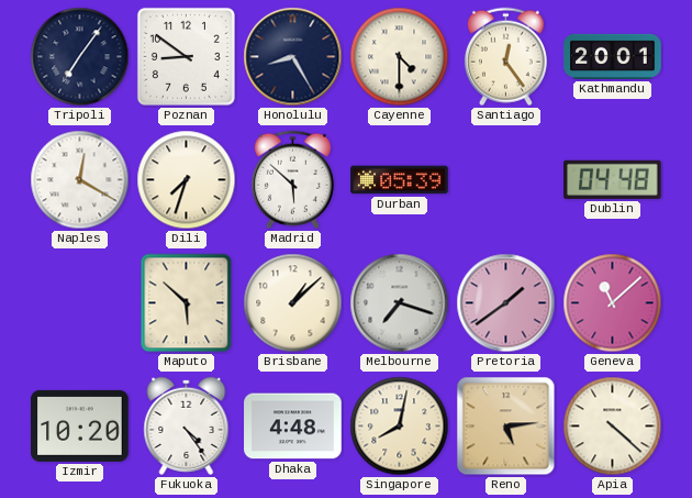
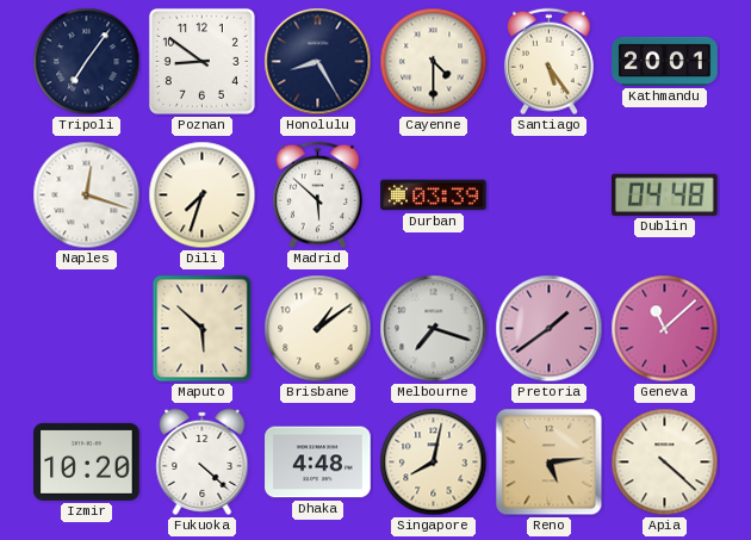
Santiago: 12:24 -> 5:24 (548, 62)
Naples: 12:20 -> 12:18 (87, 195)
Durban: 05:39 -> 03:39 (434, 195)
Brisbane: 1:08 -> 1:09 (318, 329)
Fukuoka: 4:24 -> 4:22 (203, 461)
